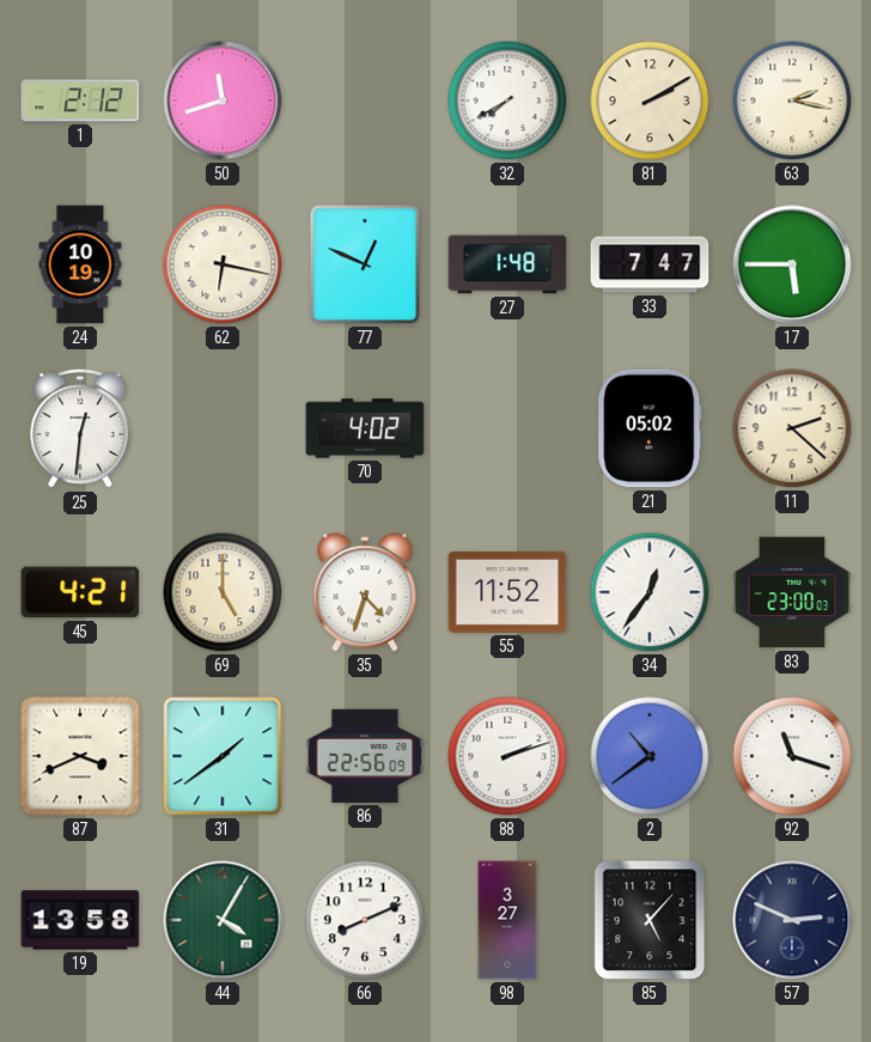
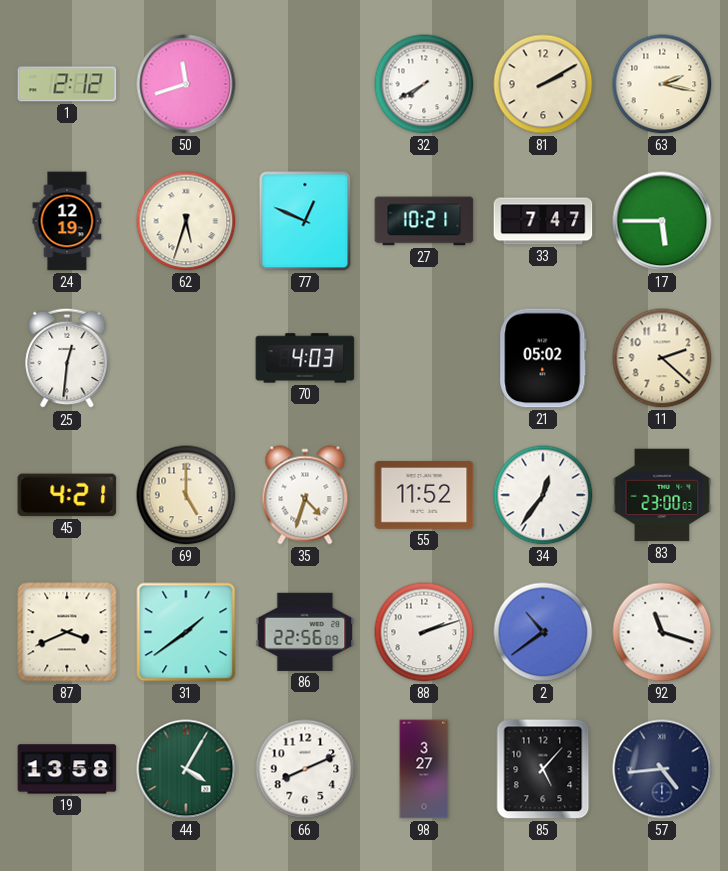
24: 10:19 -> 12:19 (67, 221)
62: 6:17 -> 5:33 (186, 221)
27: 1:48 -> 10:21 (424, 221)
70: 4:02 -> 4:03 (305, 358)
57: 2:49 -> 4:44 (662, 769)
